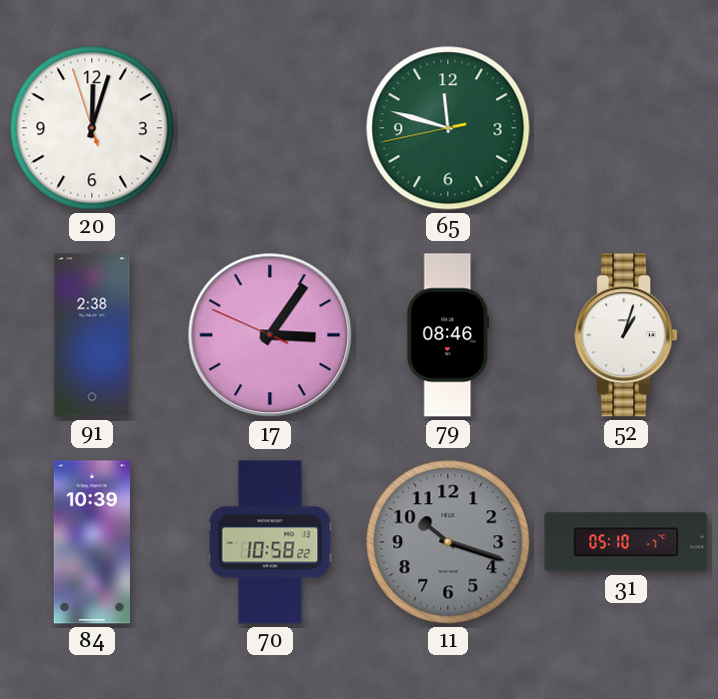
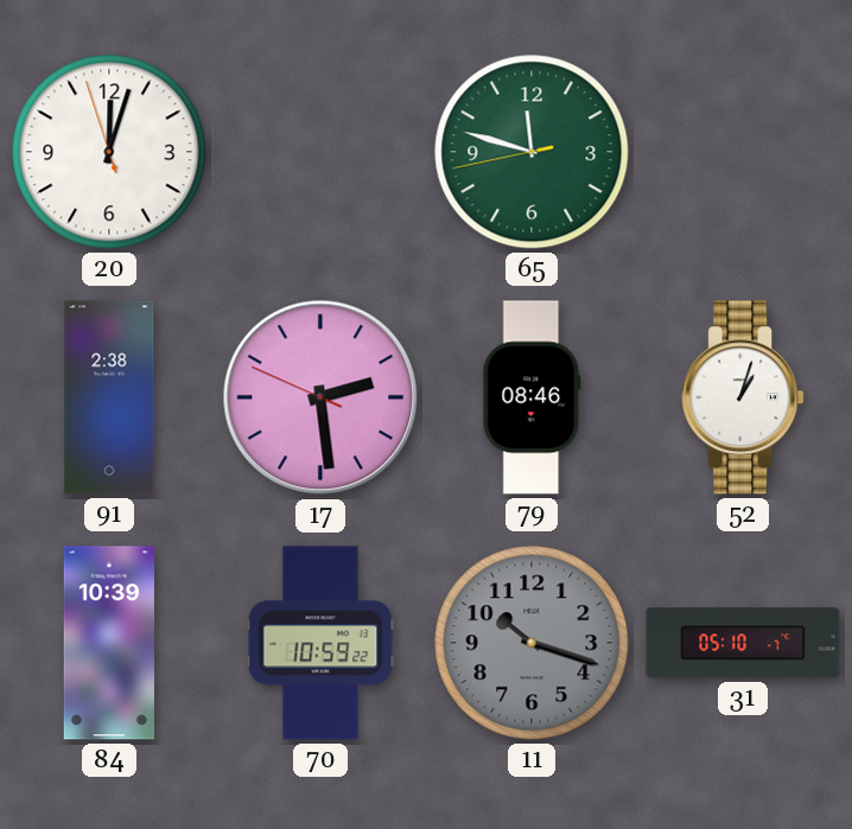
17: 3:05 -> 2:28 (320, 397)
70: 10:58 -> 10:59 (320, 643)
